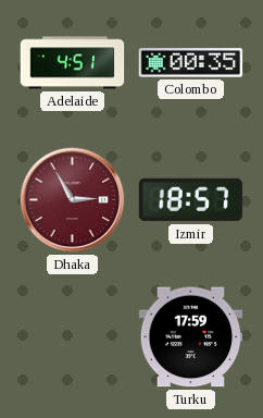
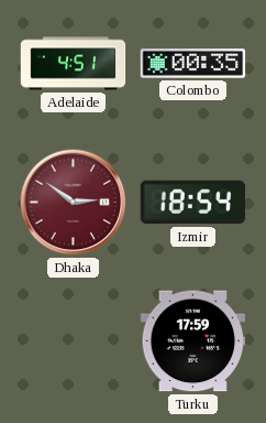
Dhaka: 2:55 -> 2:51 (74, 203)
Izmir: 18:57 -> 18:54 (193, 203)
